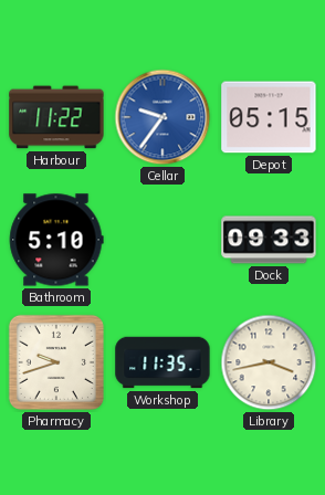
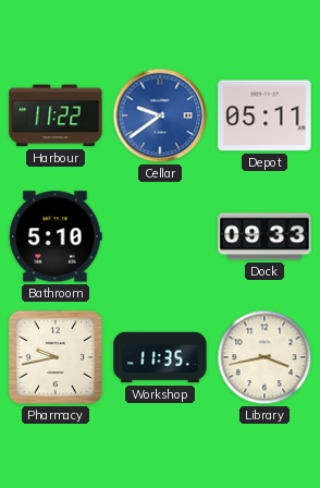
Cellar: 9:36 -> 9:39 (160, 115)
Depot: 05:15 -> 05:11 (264, 115)
Pharmacy: 9:42 -> 9:43 (56, 357)
